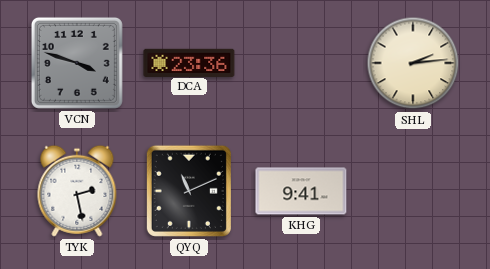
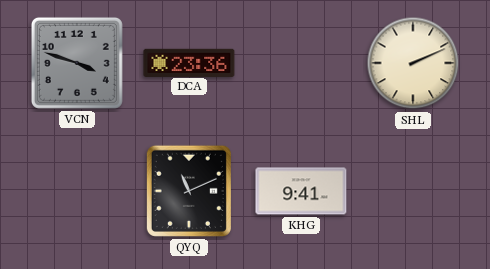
SHL: 2:14 -> 2:11 (413, 63)
TYK: 2:28 -> none (77, 191)
